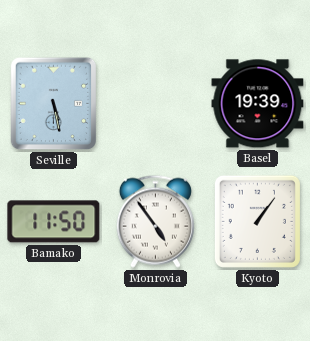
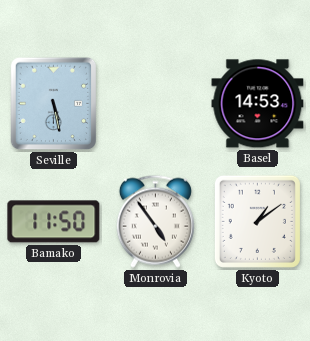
Basel: 19:39 -> 14:53 (258, 104)
Kyoto: 1:06 -> 1:09 (257, 221)
